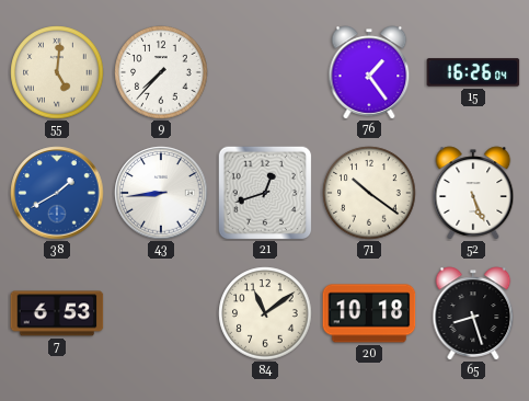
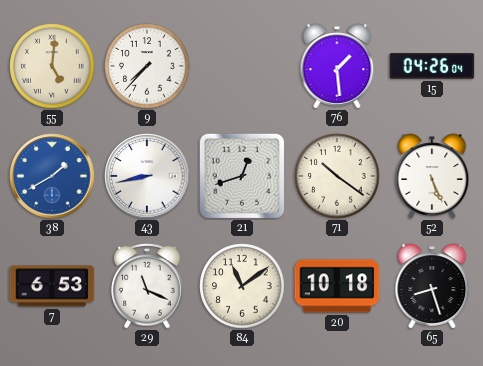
76: 1:24 -> 1:29 (337, 66)
15: 16:26 -> 04:26 (432, 66)
43: 8:44 -> 8:43 (147, 176)
29: none -> 11:19 (147, 286)
